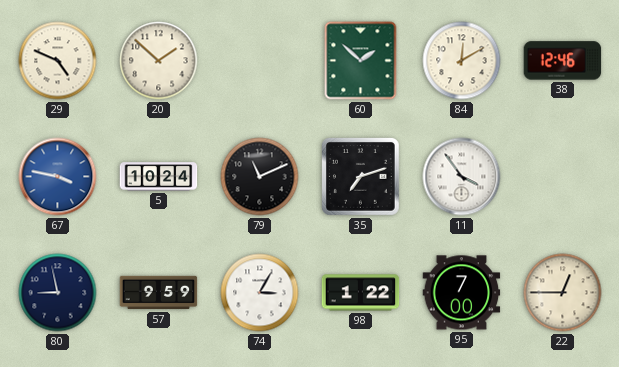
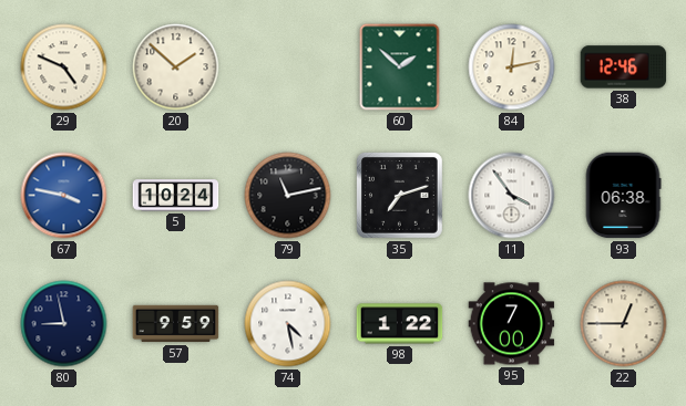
84: 12:10 -> 12:13 (512, 67)
79: 11:11 -> 11:13 (288, 196)
93: none -> 06:38 (623, 196)
74: 3:05 -> 4:28 (288, 324)
